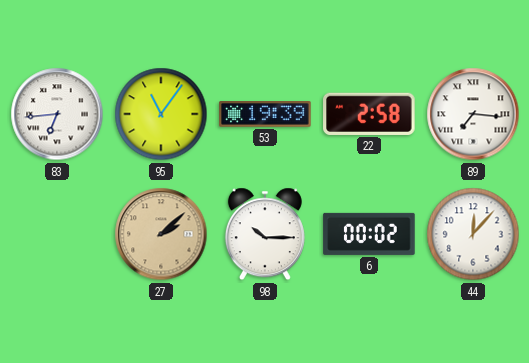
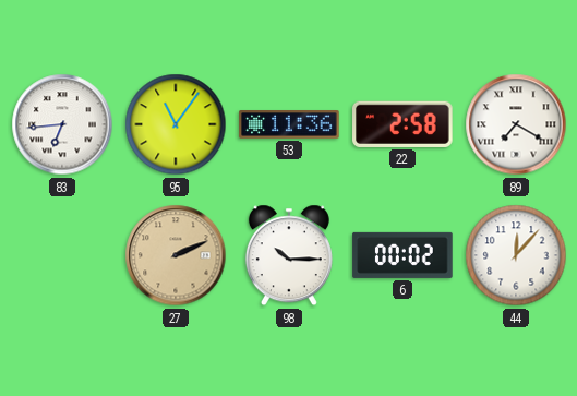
53: 19:39 -> 11:36 (289, 125)
89: 7:16 -> 7:20 (516, 124)
27: 2:08 -> 2:11 (176, 255)
